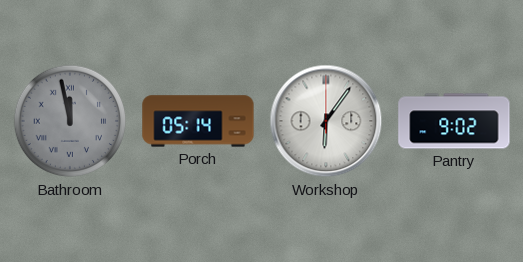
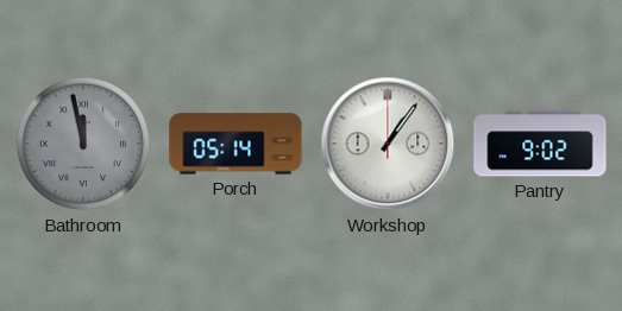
Workshop: 6:06 -> 1:06 (388, 144)
